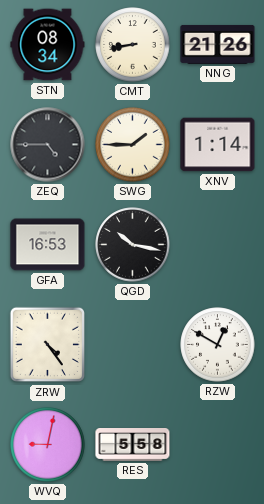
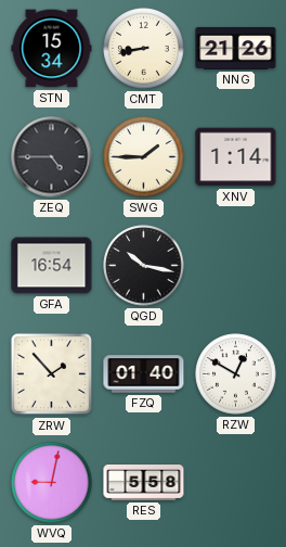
STN: 08:34 -> 15:34 (52, 49)
GFA: 16:53 -> 16:54 (52, 266)
ZRW: 4:24 -> 1:53 (52, 374)
FZQ: none -> 01:40 (144, 374)
